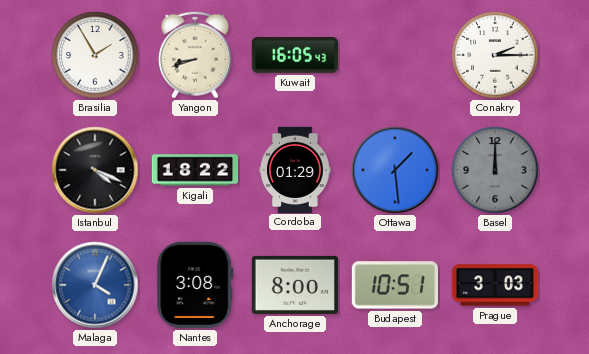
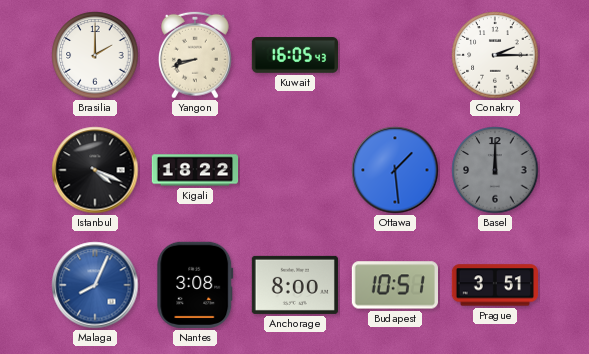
Brasilia: 1:55 -> 2:00 (95, 55)
Cordoba: 01:29 -> none (295, 169)
Malaga: 4:04 -> 8:04 (95, 285)
Prague: 3:03 -> 3:51 (494, 285)
